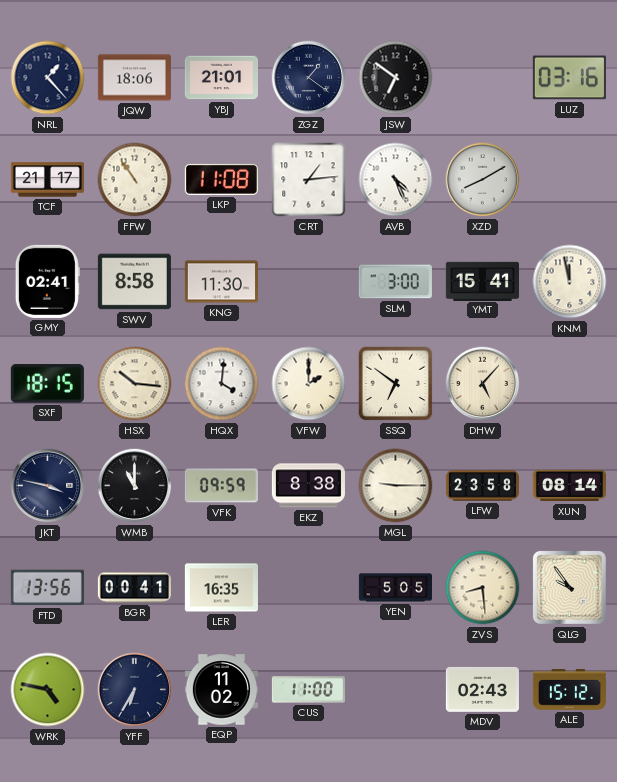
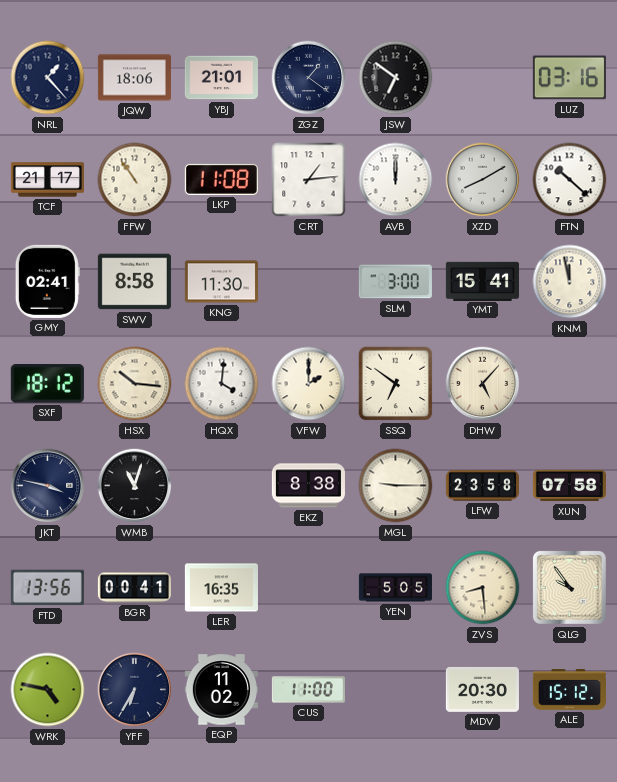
AVB: 4:26 -> 12:00 (396, 180)
FTN: none -> 10:22 (570, 180)
SXF: 18:15 -> 18:12 (47, 384)
WMB: 11:00 -> 11:03 (135, 486)
VFK: 09:59 -> none (221, 486)
XUN: 08:14 -> 07:58 (569, 486)
MDV: 02:43 -> 20:30 (482, 689)
